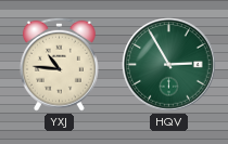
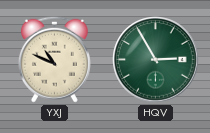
YXJ: 10:46 -> 10:49 (54, 59)
